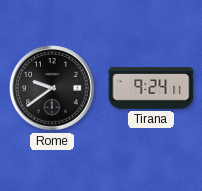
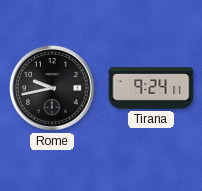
Rome: 9:39 -> 9:43 (52, 88)
